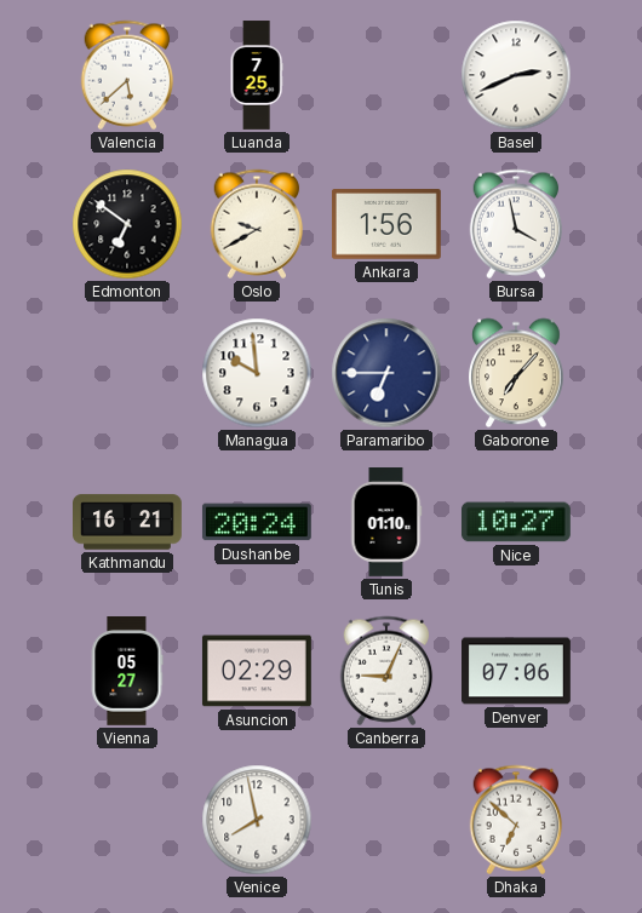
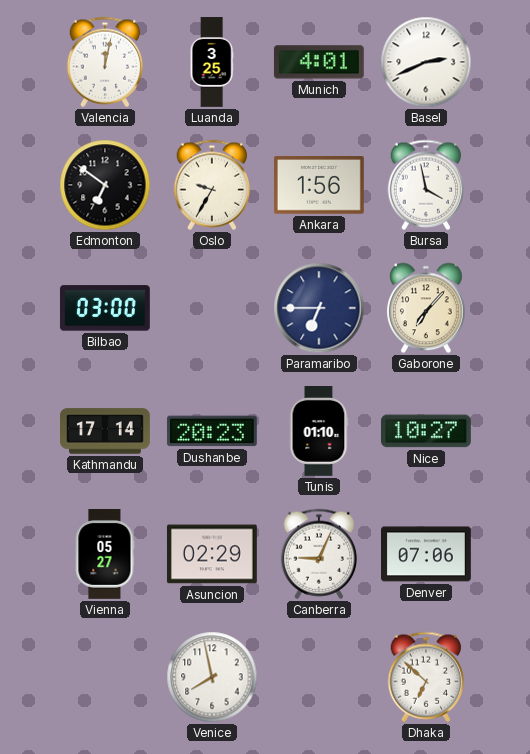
Valencia: 5:38 -> 12:02 (105, 62)
Luanda: 7:25 -> 3:25 (212, 62)
Munich: none -> 4:01 (319, 62)
Oslo: 9:40 -> 9:35 (212, 185)
Bilbao: none -> 03:00 (105, 308)
Managua: 9:59 -> none (257, 373)
Kathmandu: 16:21 -> 17:14 (106, 431)
Dushanbe: 20:24 -> 20:23 (212, 431)
